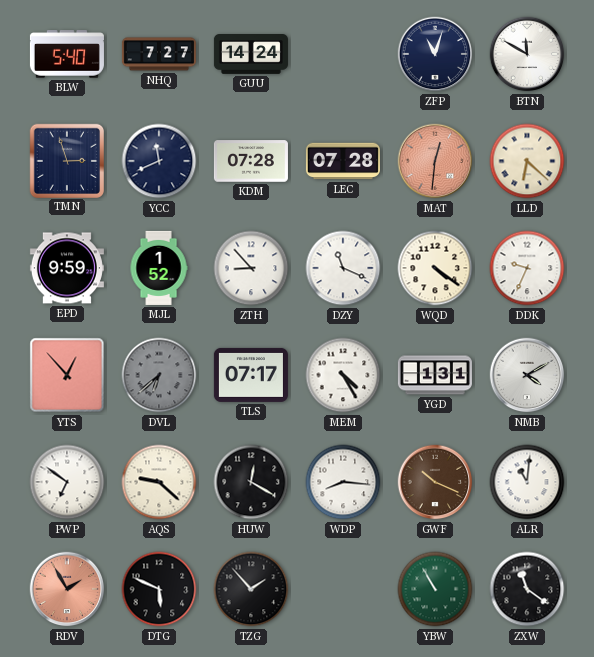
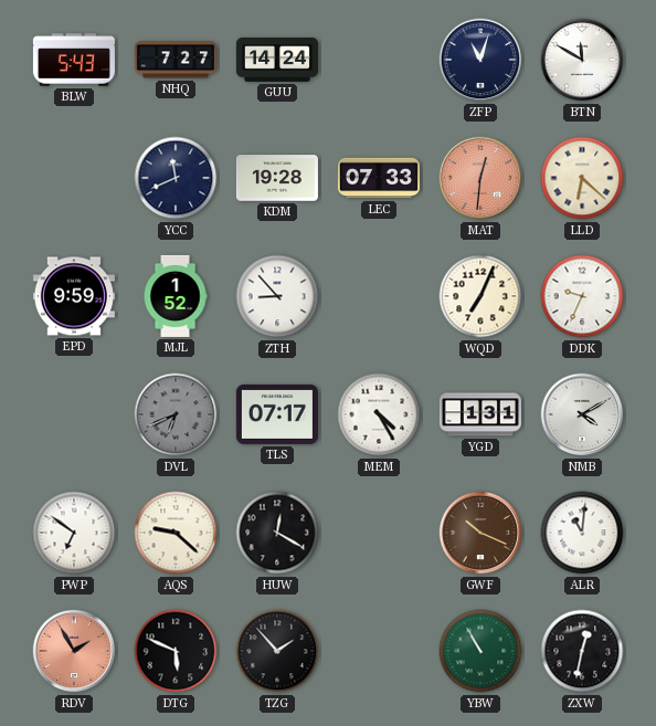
BLW: 5:40 -> 5:43 (74, 60)
TMN: 2:57 -> none (66, 160)
KDM: 07:28 -> 19:28 (277, 178)
LEC: 07:28 -> 07:33 (379, 178)
DZY: 11:19 -> none (343, 268)
WQD: 4:21 -> 7:04 (480, 296)
YTS: 12:53 -> none (67, 375)
DVL: 6:38 -> 6:41 (176, 414)
WDP: 8:16 -> none (343, 482)
ZXW: 11:21 -> 12:32 (582, 651)
